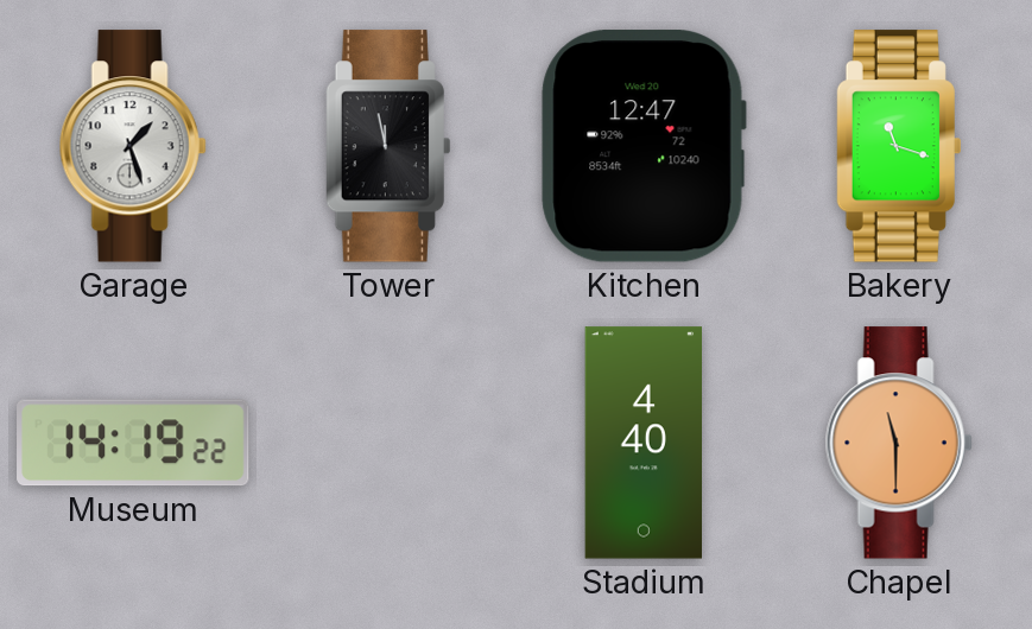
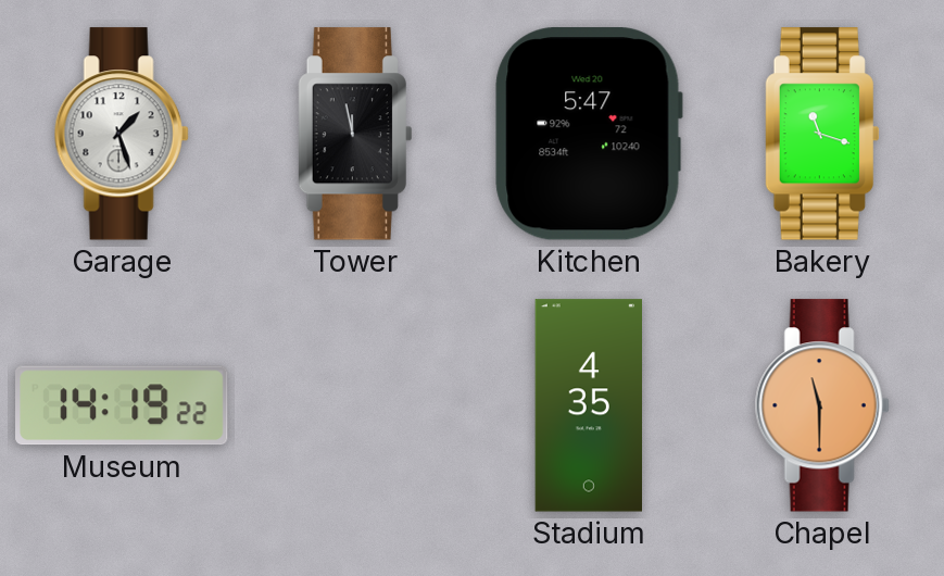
Kitchen: 12:47 -> 5:47 (589, 134)
Stadium: 4:40 -> 4:35 (589, 405)
